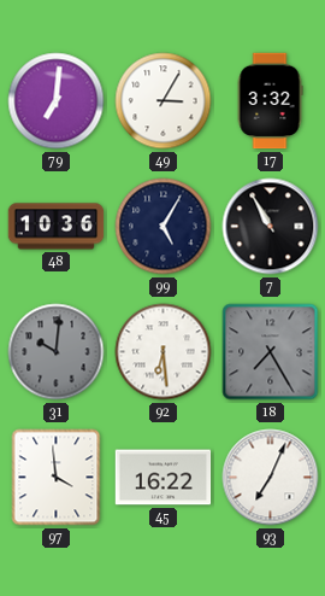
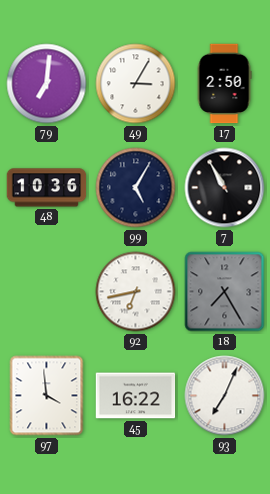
17: 3:32 -> 2:50 (224, 84)
31: 10:01 -> none (57, 352)
92: 6:29 -> 6:43 (136, 292)
